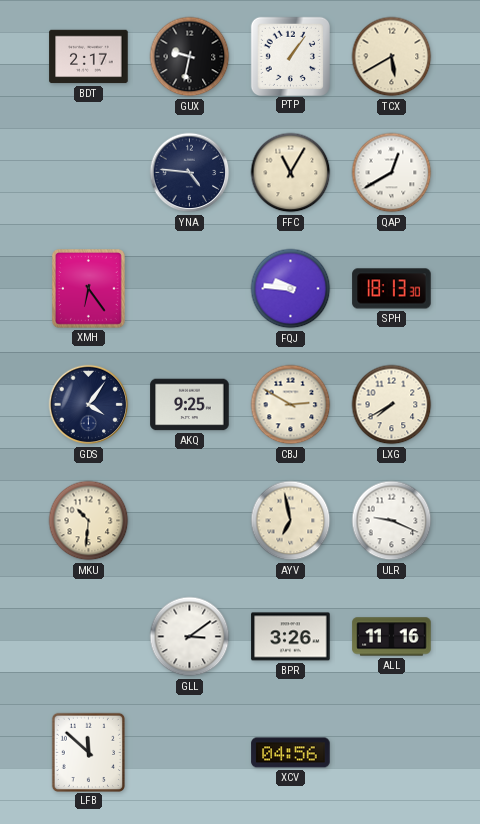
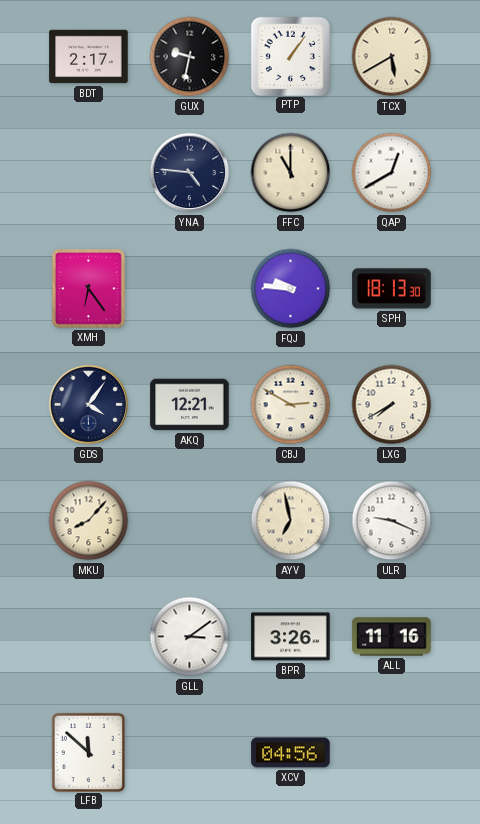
FFC: 11:05 -> 11:00 (291, 173)
AKQ: 9:25 -> 12:21 (190, 405)
MKU: 10:31 -> 8:07 (89, 521)
